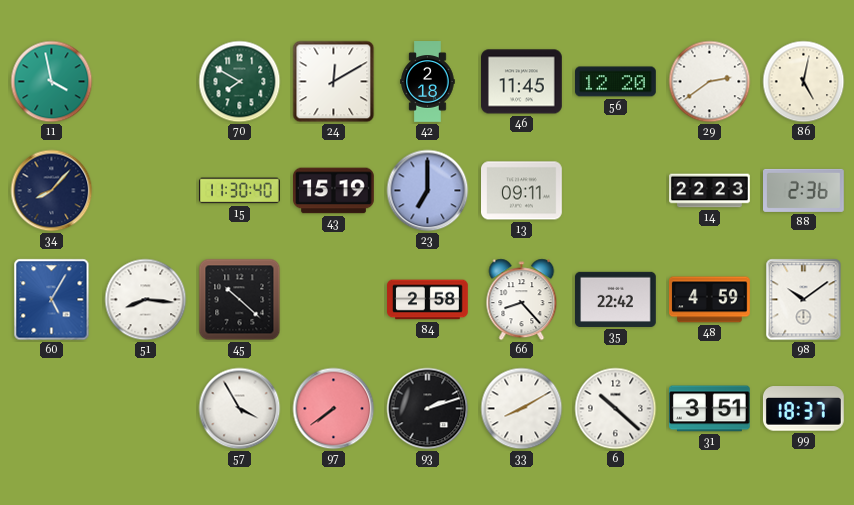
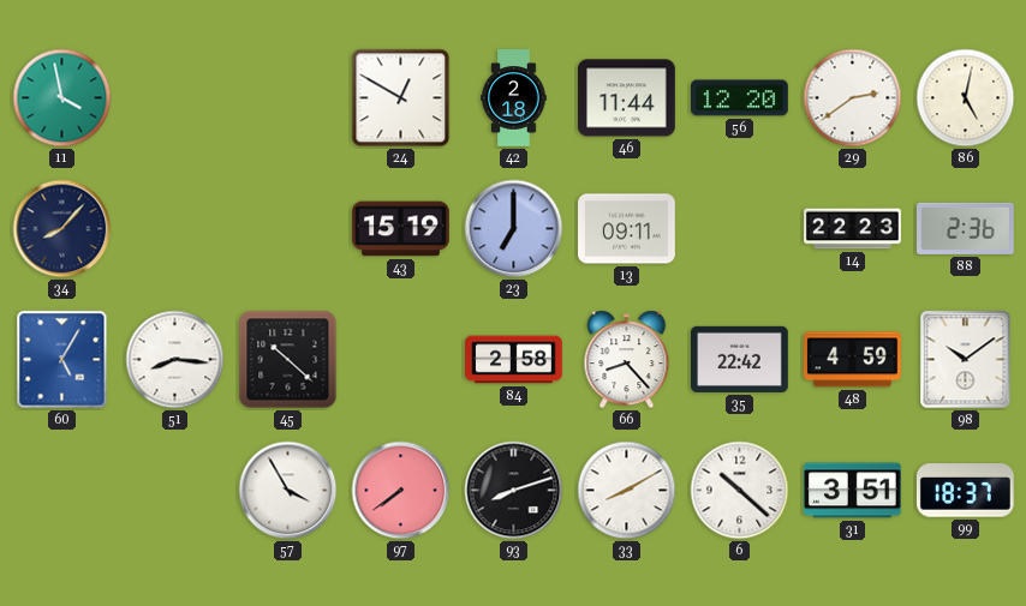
70: 7:50 -> none (240, 82)
24: 12:10 -> 12:50 (401, 98)
46: 11:45 -> 11:44 (627, 98)
15: 11:30 -> none (240, 191)
93: 2:12 -> 8:12 (514, 491)
